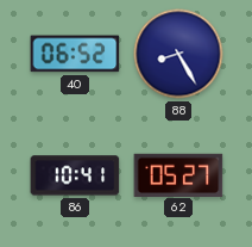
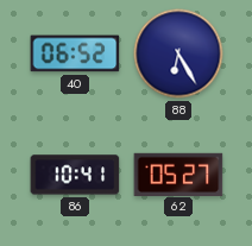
88: 8:25 -> 6:25 (178, 53)
